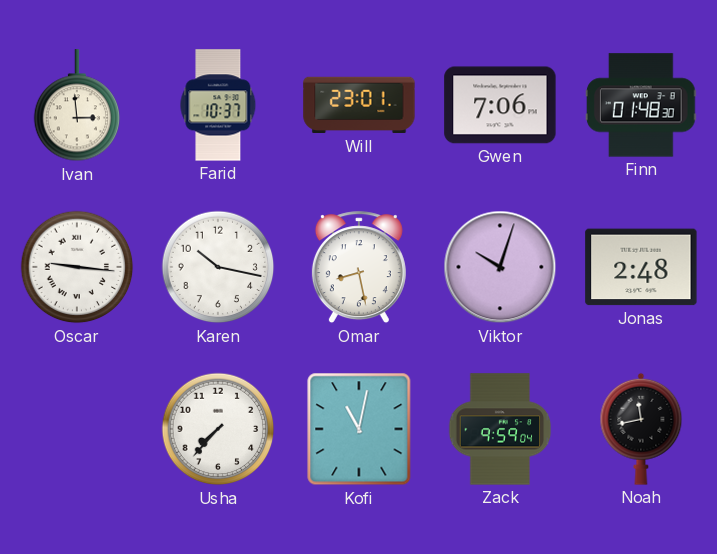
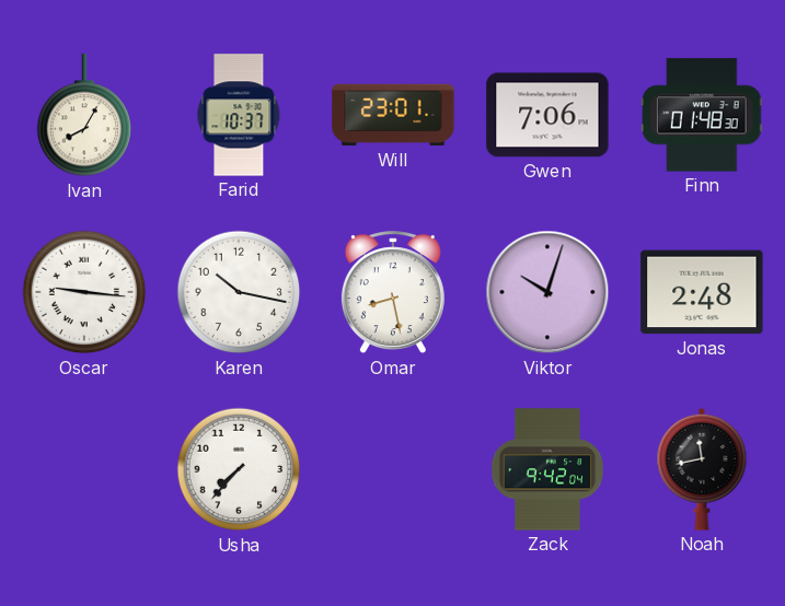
Ivan: 2:59 -> 8:05 (84, 116)
Kofi: 11:02 -> none (359, 429)
Zack: 9:59 -> 9:42 (547, 469)
